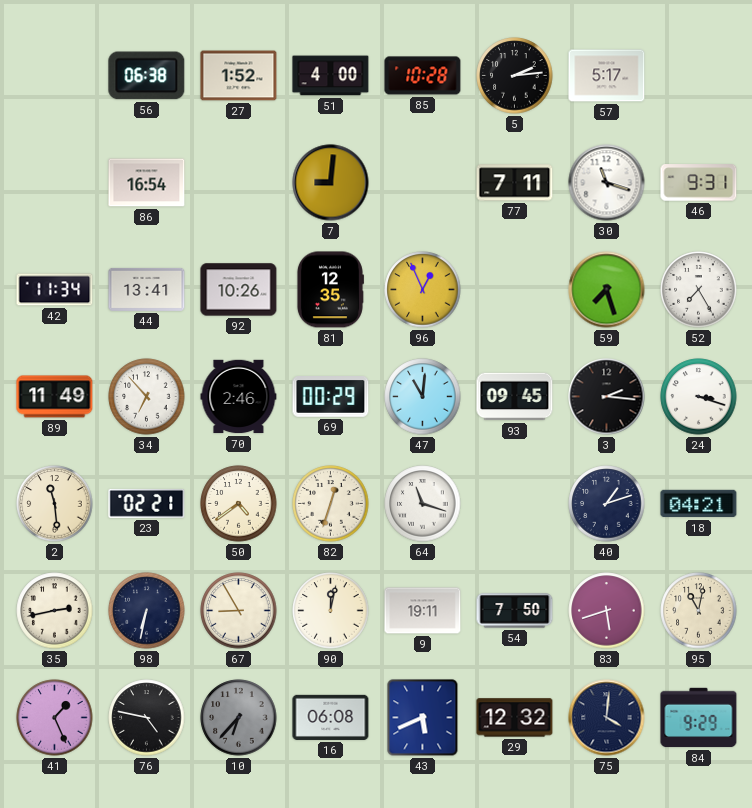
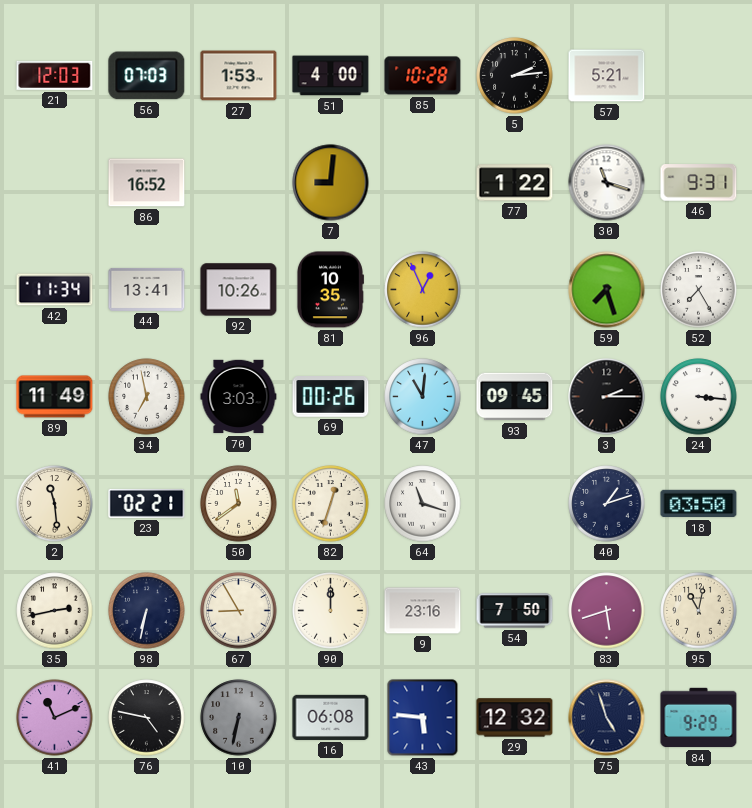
21: none -> 12:03 (55, 75)
56: 06:38 -> 07:03 (147, 76)
27: 1:52 -> 1:53 (239, 76)
57: 5:17 -> 5:21 (607, 76)
86: 16:54 -> 16:52 (147, 183)
77: 7:11 -> 1:22 (515, 183)
81: 12:35 -> 10:35 (330, 290)
34: 6:53 -> 6:58 (147, 397)
70: 2:46 -> 3:03 (239, 397)
69: 00:29 -> 00:26 (331, 397)
3: 2:16 -> 2:15 (607, 397)
24: 3:18 -> 3:16 (699, 397)
50: 4:39 -> 11:39 (239, 504)
18: 04:21 -> 03:50 (699, 504)
90: 12:02 -> 12:00 (331, 611)
9: 19:11 -> 23:16 (423, 611)
41: 1:26 -> 11:11 (55, 718)
10: 6:37 -> 6:32 (239, 718)
43: 5:41 -> 5:46 (423, 718)
75: 4:01 -> 4:57 (607, 718)
